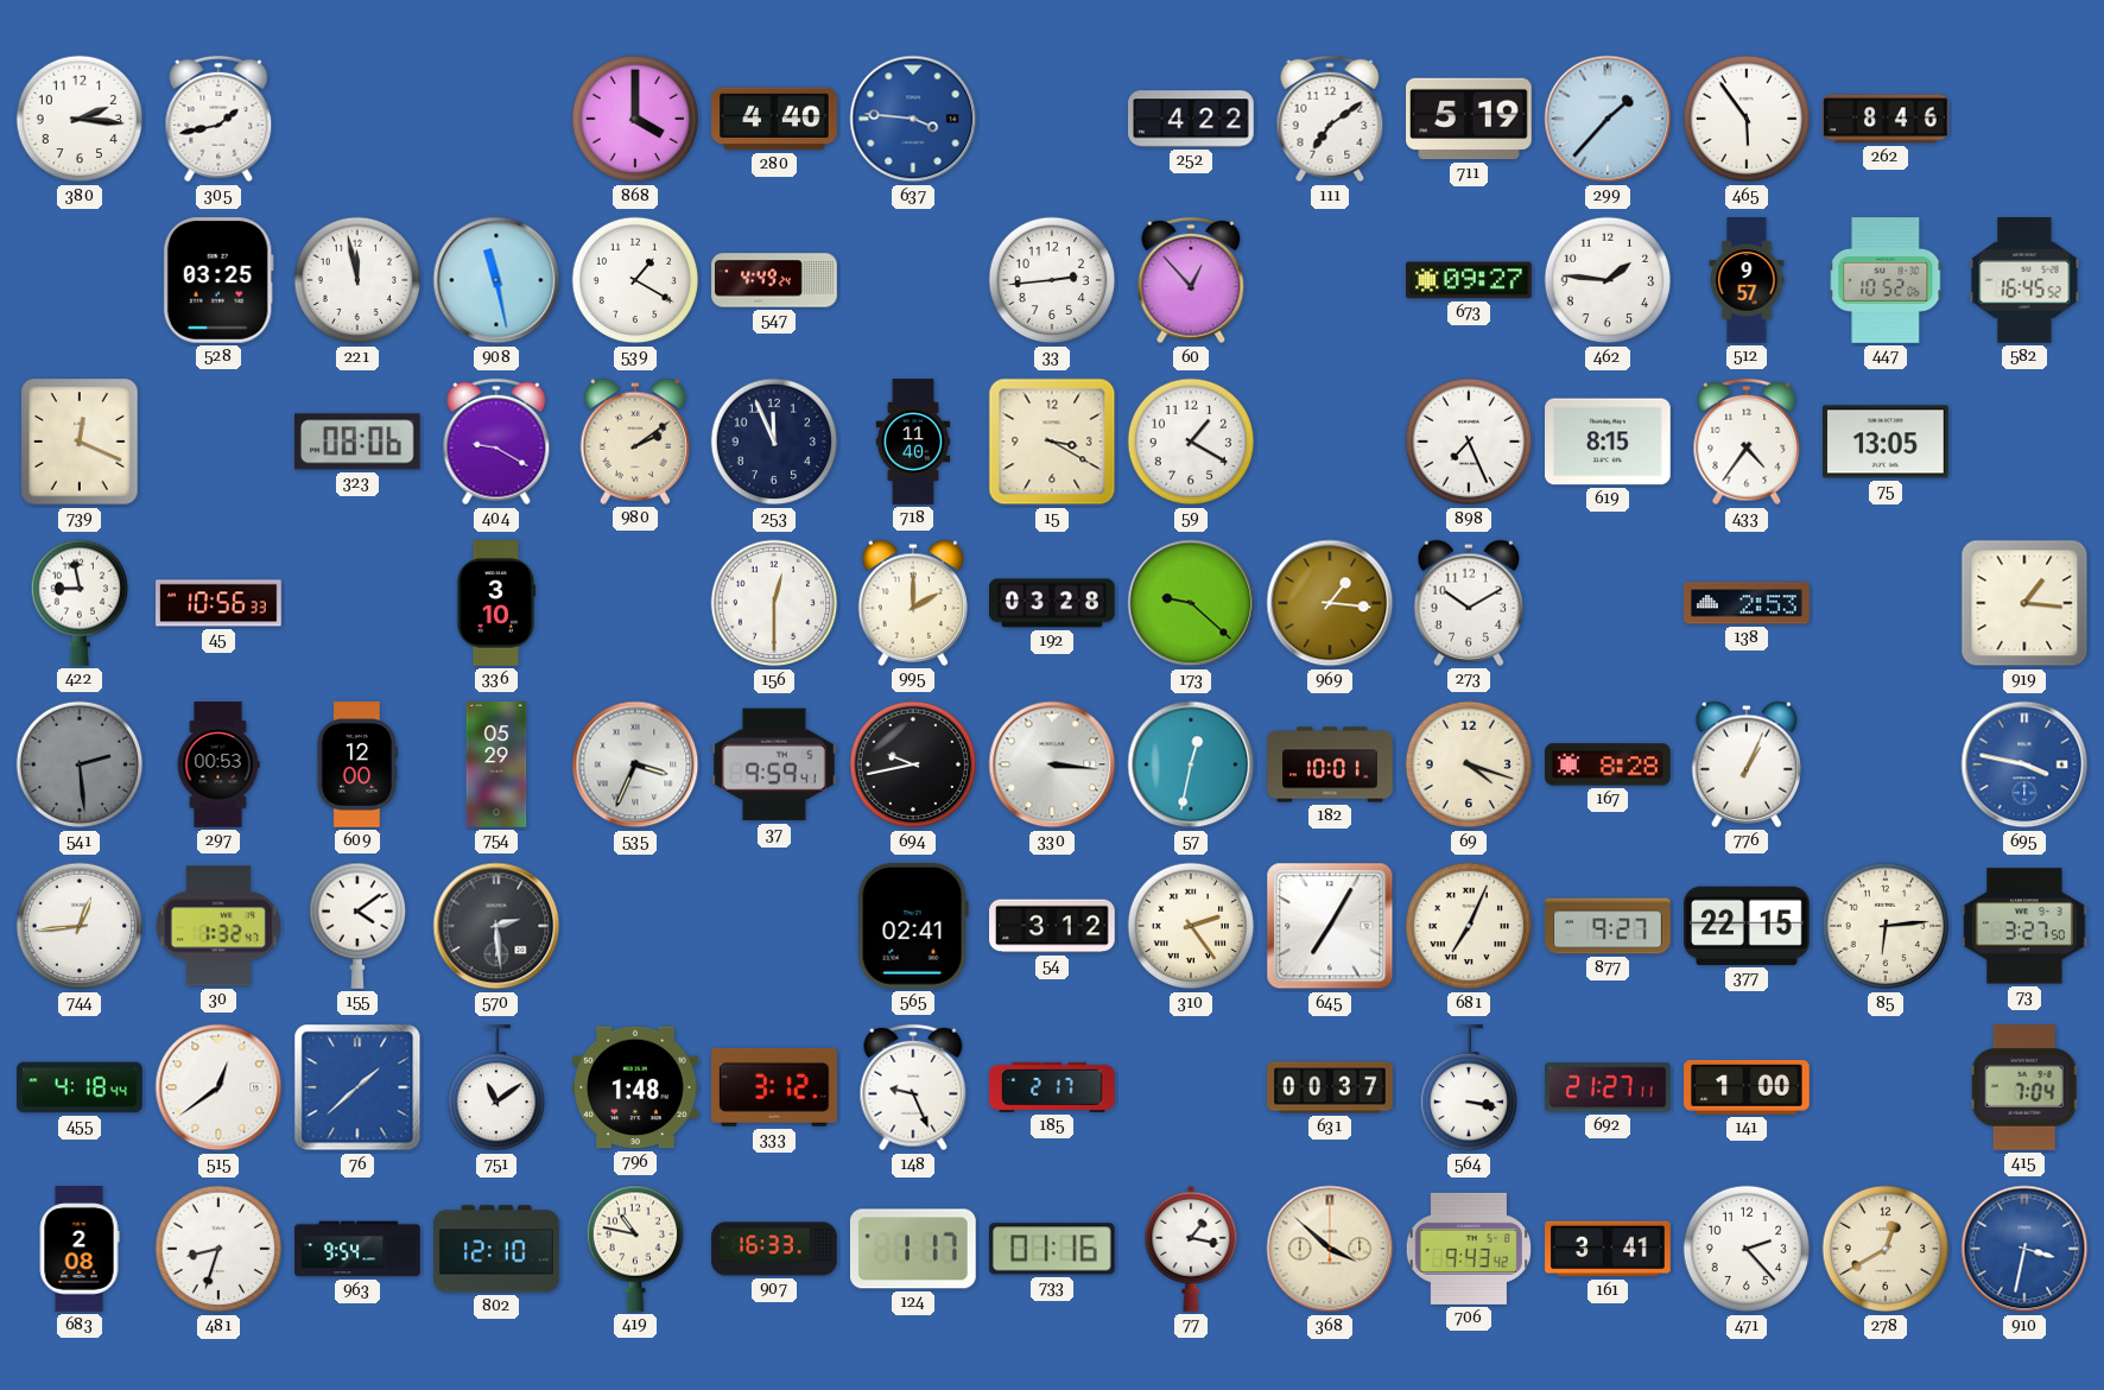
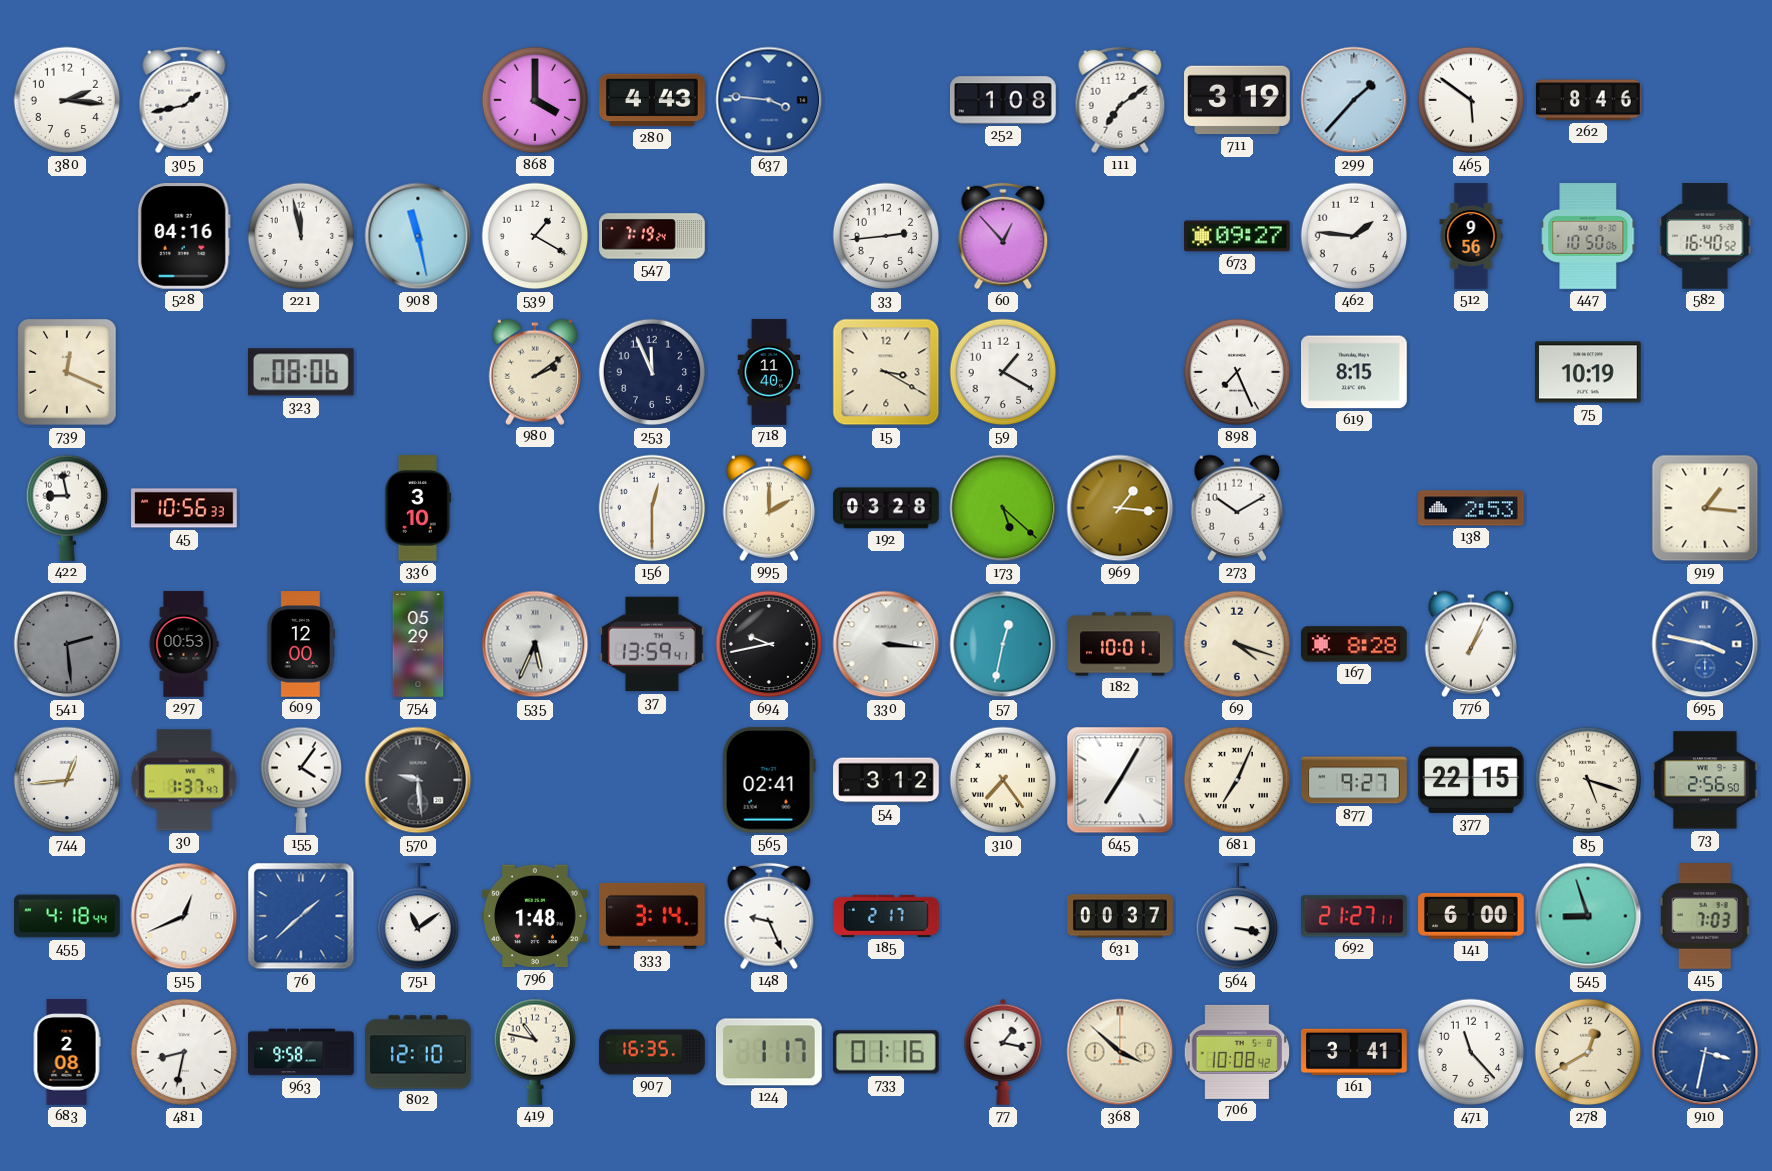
280: 4:40 -> 4:43 (652, 100)
252: 4:22 -> 1:08 (1004, 100)
711: 5:19 -> 3:19 (1237, 100)
465: 5:54 -> 5:51 (1471, 100)
528: 03:25 -> 04:16 (184, 237)
547: 4:49 -> 7:19 (652, 236)
512: 9:57 -> 9:56 (1471, 236)
447: 10:52 -> 10:50 (1588, 236)
582: 16:45 -> 16:40 (1705, 237)
404: 9:20 -> none (496, 442)
433: 4:36 -> none (1747, 442)
75: 13:05 -> 10:19 (1589, 372)
173: 9:22 -> 5:22 (1003, 508)
535: 3:34 -> 5:34 (535, 644)
37: 9:59 -> 13:59 (653, 644)
30: 1:32 -> 1:37 (185, 780)
155: 4:09 -> 4:06 (300, 780)
570: 2:29 -> 9:29 (418, 780)
310: 2:24 -> 7:24 (1003, 780)
85: 6:14 -> 5:18 (1588, 780)
73: 3:27 -> 2:56 (1705, 780)
515: 12:39 -> 12:41 (184, 916)
333: 3:12 -> 3:14 (653, 916)
141: 1:00 -> 6:00 (1471, 917)
545: none -> 8:57 (1588, 916)
415: 7:04 -> 7:03 (1705, 917)
481: 8:33 -> 8:32 (184, 1052)
963: 9:54 -> 9:58 (301, 1052)
907: 16:33 -> 16:35 (652, 1052)
706: 9:43 -> 10:08 (1236, 1052)
471: 2:23 -> 11:23 (1471, 1052)
